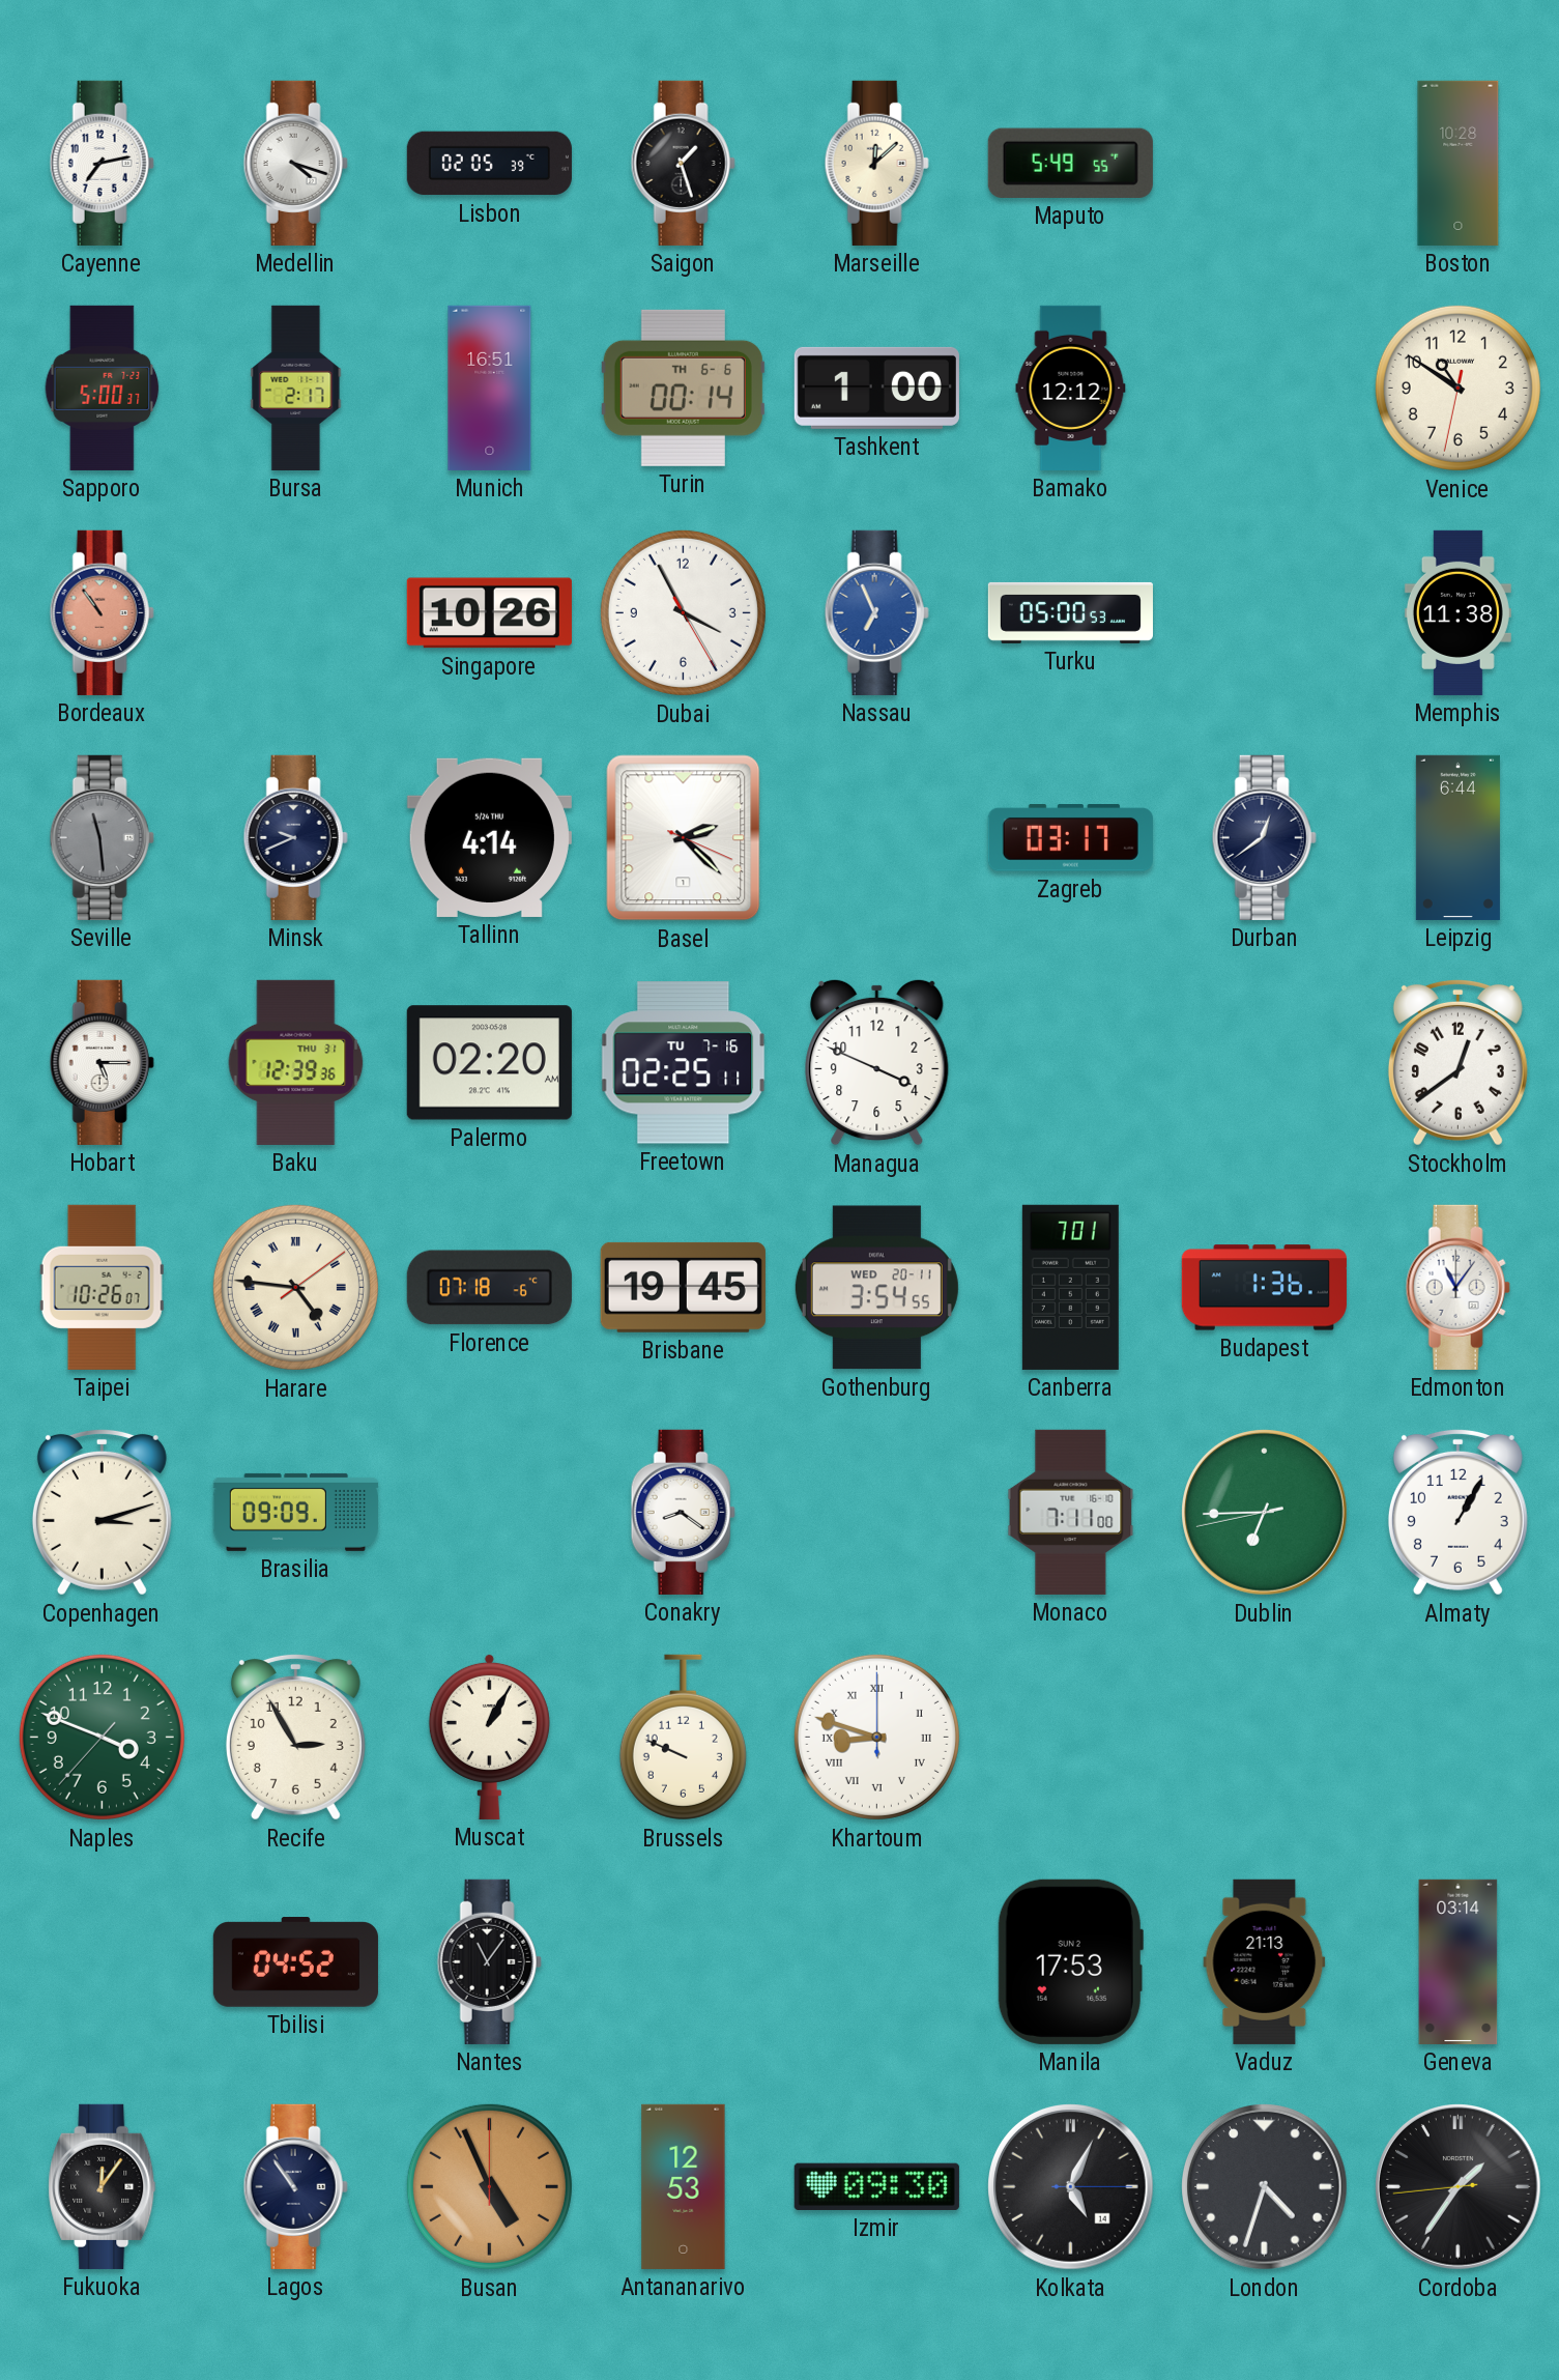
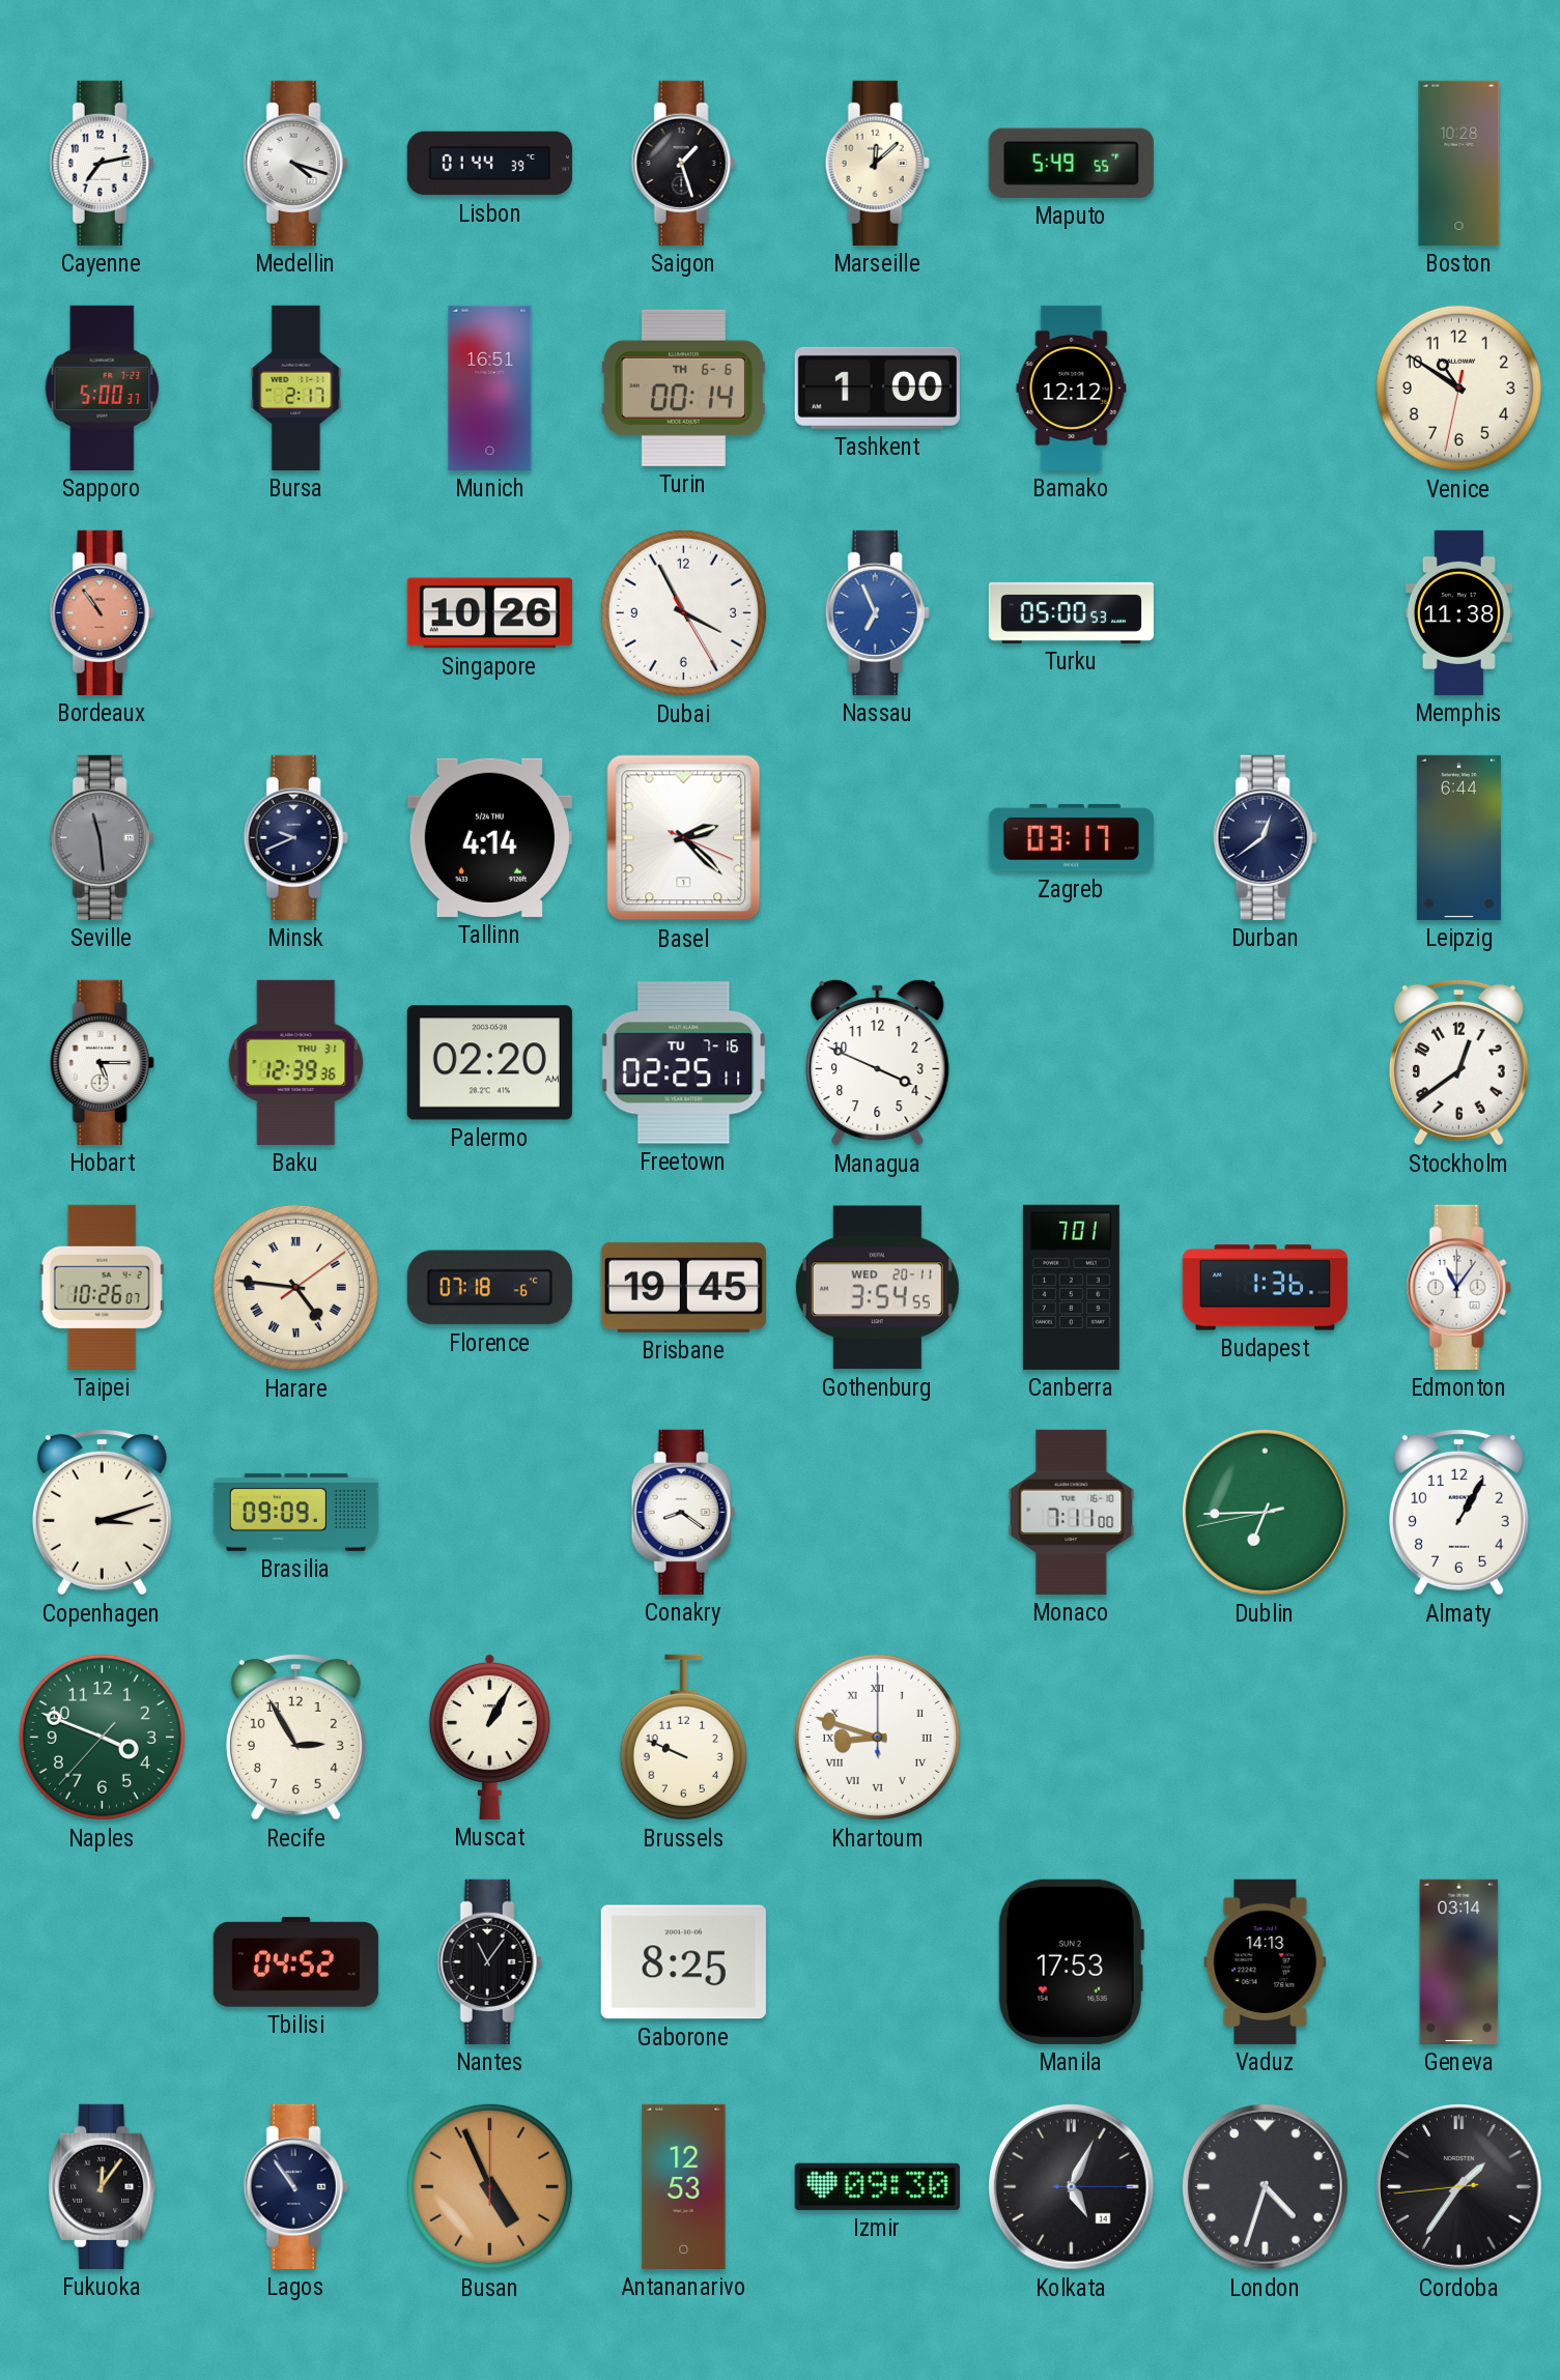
Lisbon: 02:05 -> 01:44 (489, 164)
Gaborone: none -> 8:25 (683, 1962)
Vaduz: 21:13 -> 14:13 (1266, 1961)
